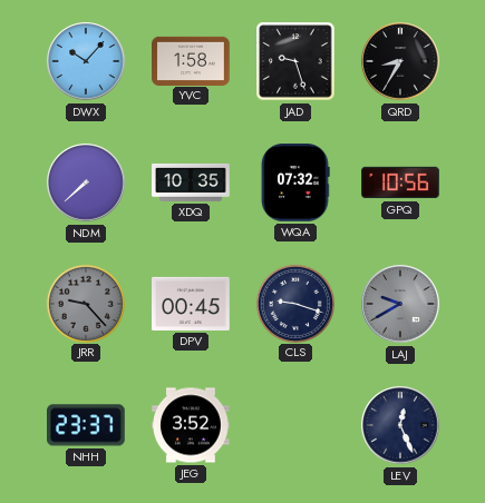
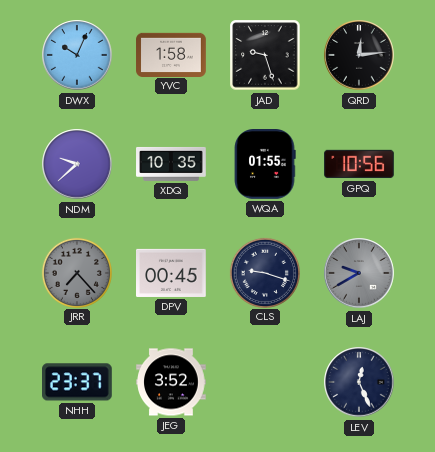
DWX: 10:07 -> 10:04 (77, 55)
QRD: 8:35 -> 12:14 (359, 55)
NDM: 7:38 -> 9:38 (77, 164)
WQA: 07:32 -> 01:55 (265, 165)
JRR: 9:23 -> 7:23 (76, 272)
